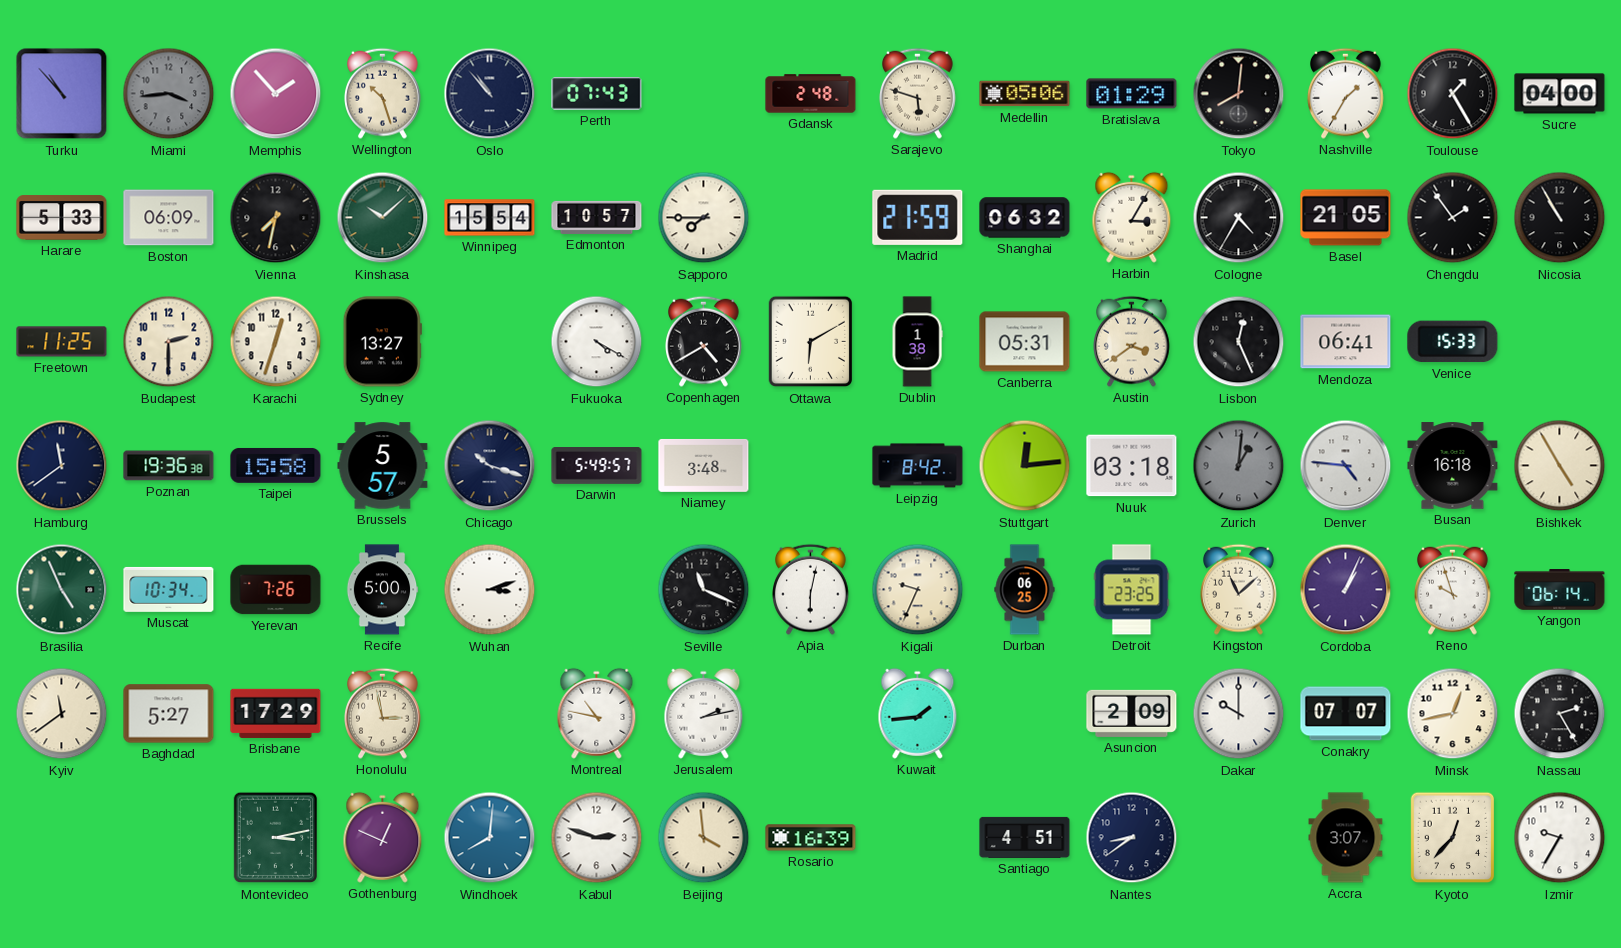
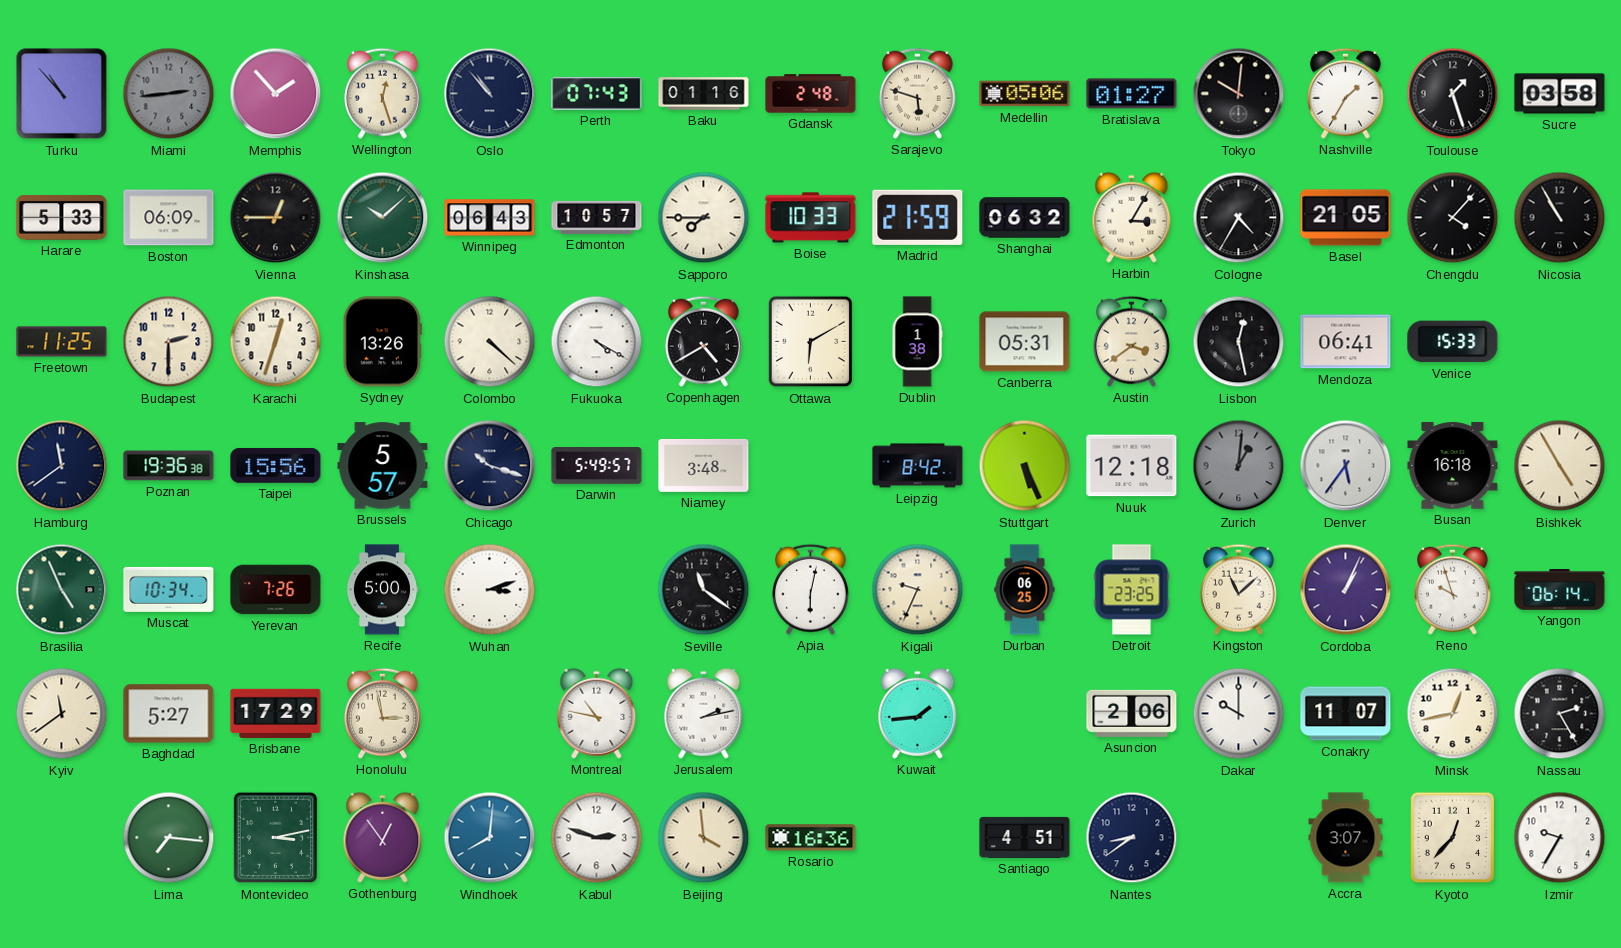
Miami: 3:44 -> 2:44 (169, 94)
Wellington: 10:27 -> 12:27 (383, 93)
Baku: none -> 01:16 (704, 94)
Bratislava: 01:29 -> 01:27 (1132, 94)
Tokyo: 8:01 -> 10:01 (1239, 94)
Toulouse: 1:25 -> 1:27 (1453, 94)
Sucre: 04:00 -> 03:58 (1560, 94)
Vienna: 7:32 -> 12:45 (276, 218)
Winnipeg: 15:54 -> 06:43 (490, 218)
Boise: none -> 10:33 (811, 218)
Chengdu: 1:54 -> 4:07 (1453, 218)
Sydney: 13:27 -> 13:26 (382, 342)
Colombo: none -> 4:22 (490, 342)
Lisbon: 12:26 -> 12:28 (1239, 342)
Taipei: 15:58 -> 15:56 (276, 466)
Stuttgart: 12:14 -> 5:26 (1025, 466)
Nuuk: 03:18 -> 12:18 (1132, 466)
Denver: 4:46 -> 5:36 (1346, 466)
Seville: 11:19 -> 11:21 (704, 590)
Asuncion: 2:09 -> 2:06 (1132, 713)
Conakry: 07:07 -> 11:07 (1346, 714)
Lima: none -> 7:16 (169, 838)
Gothenburg: 12:49 -> 12:54 (383, 837)
Rosario: 16:39 -> 16:36 (811, 838)
